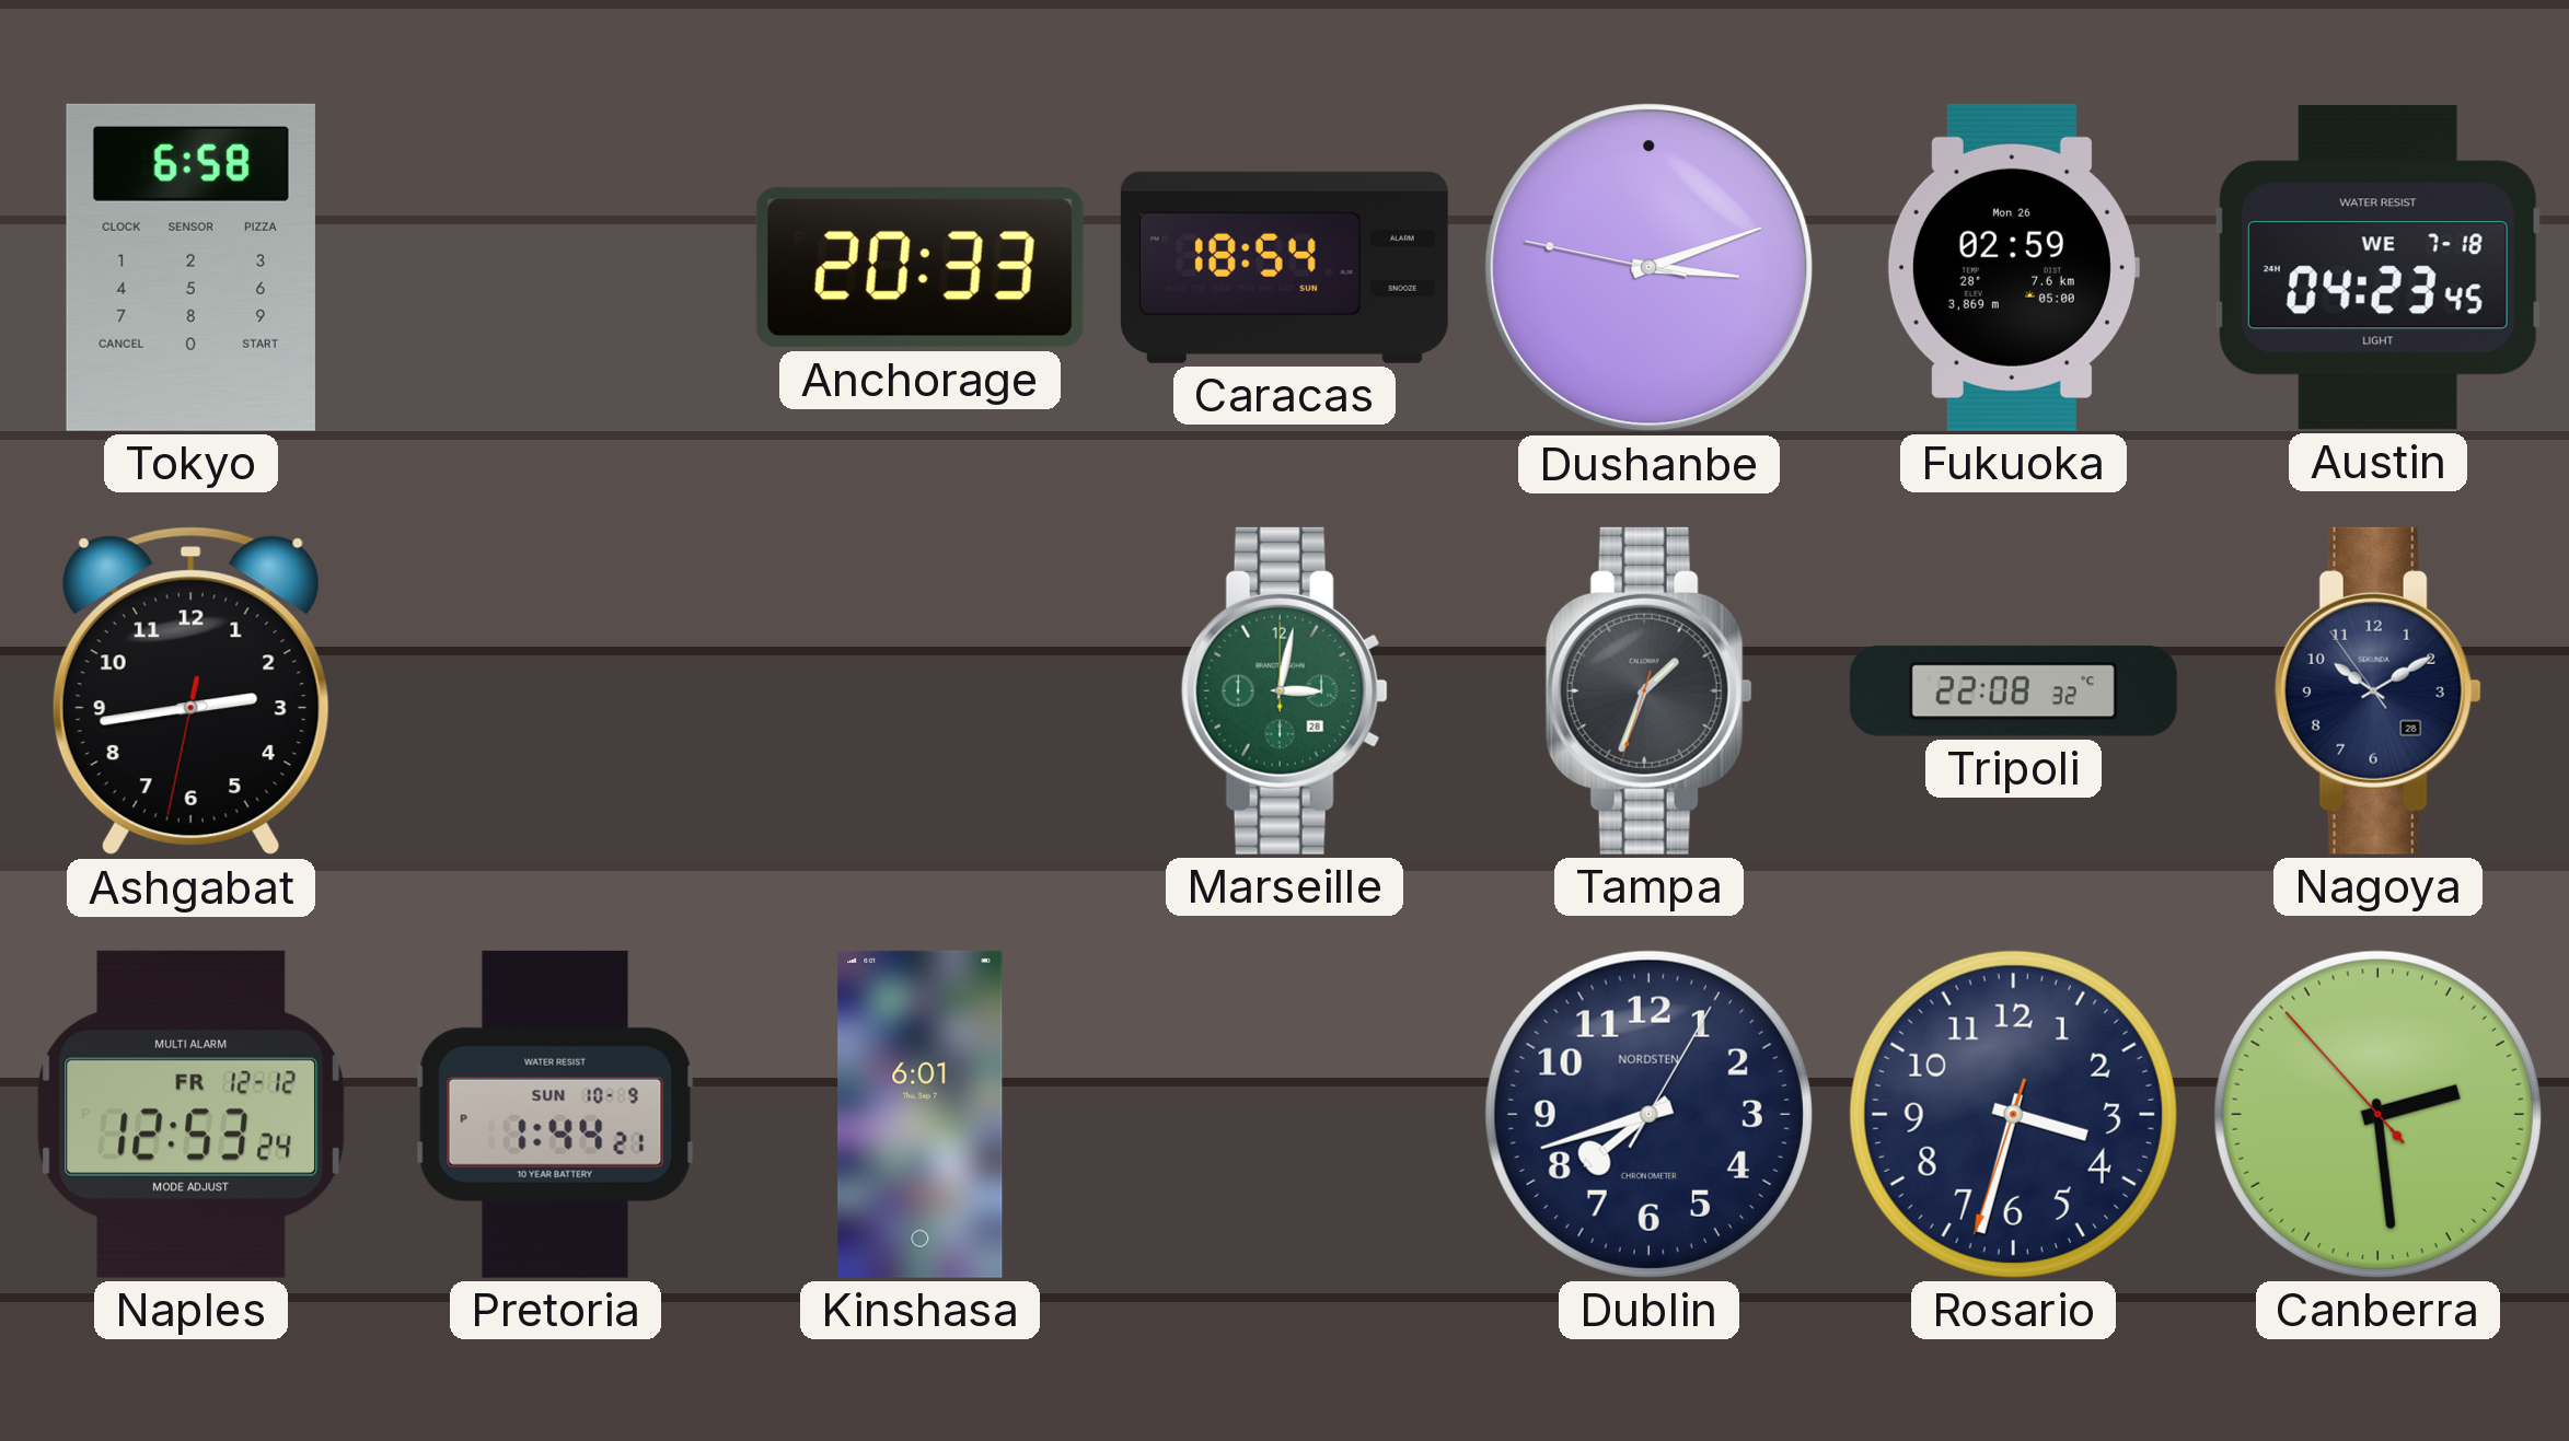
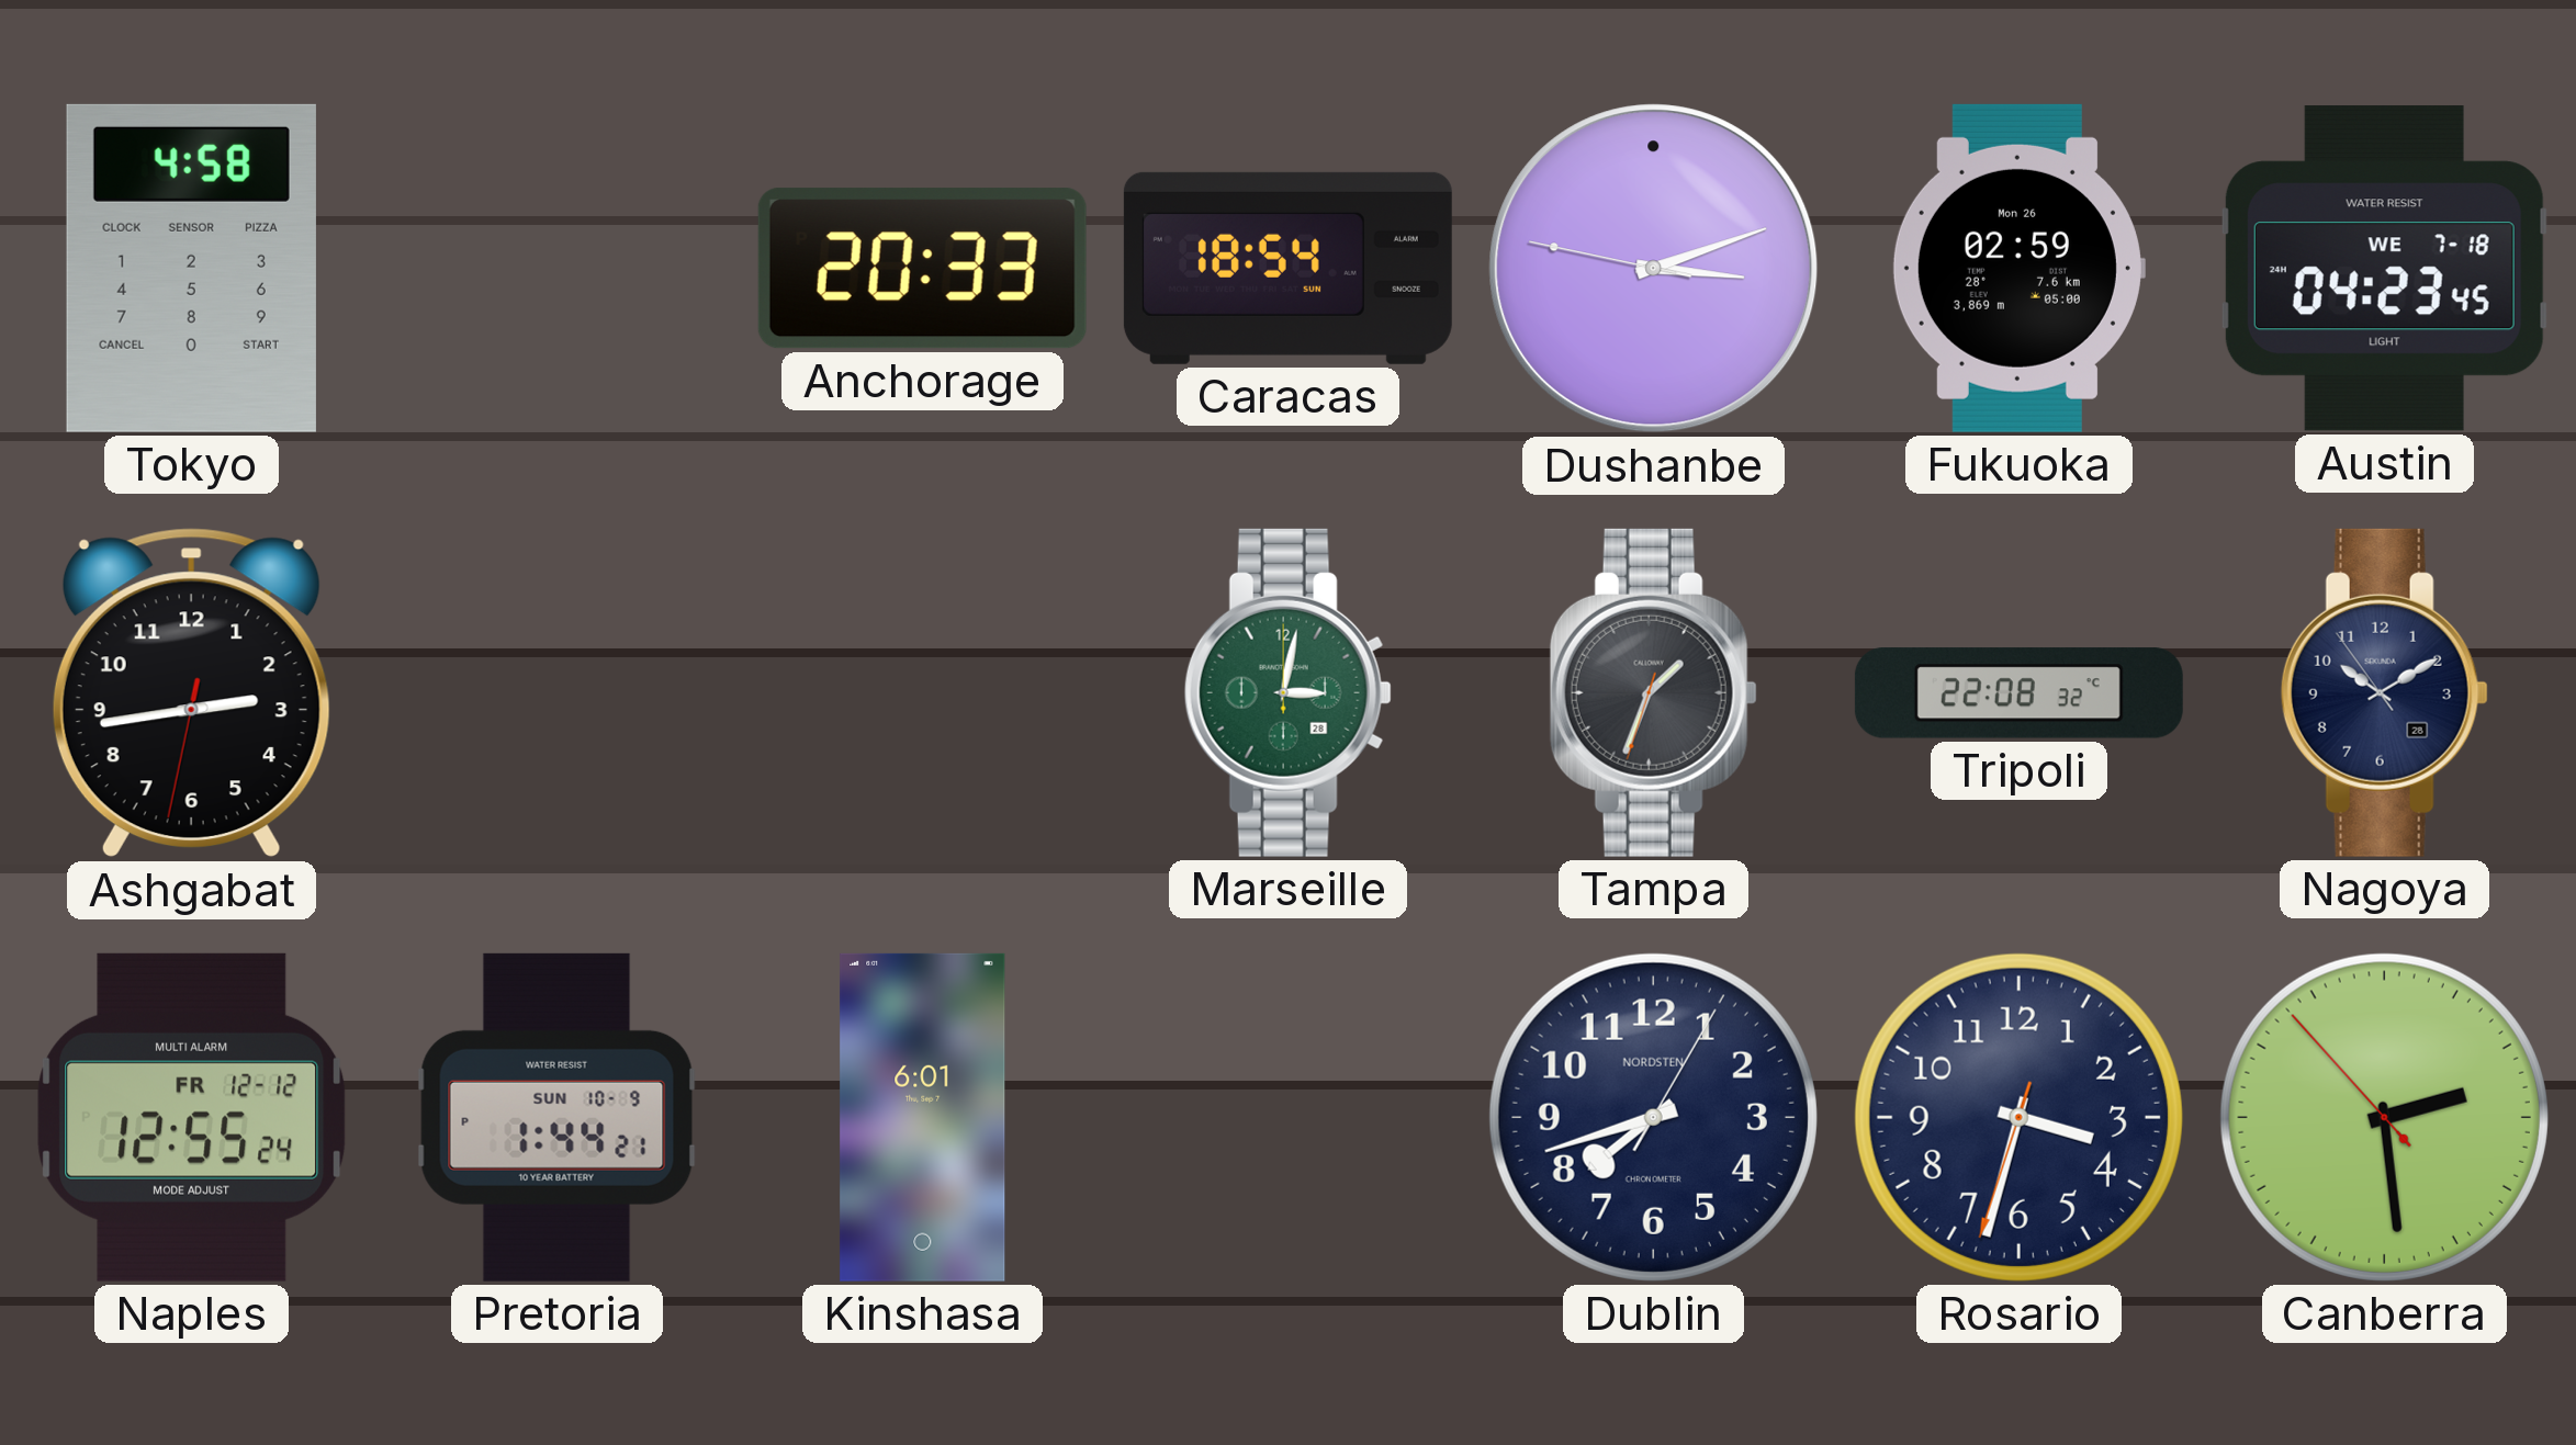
Tokyo: 6:58 -> 4:58 (191, 268)
Naples: 12:53 -> 12:55 (192, 1117)
